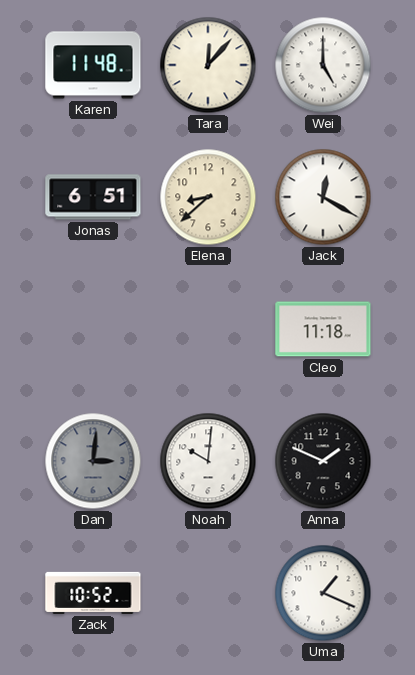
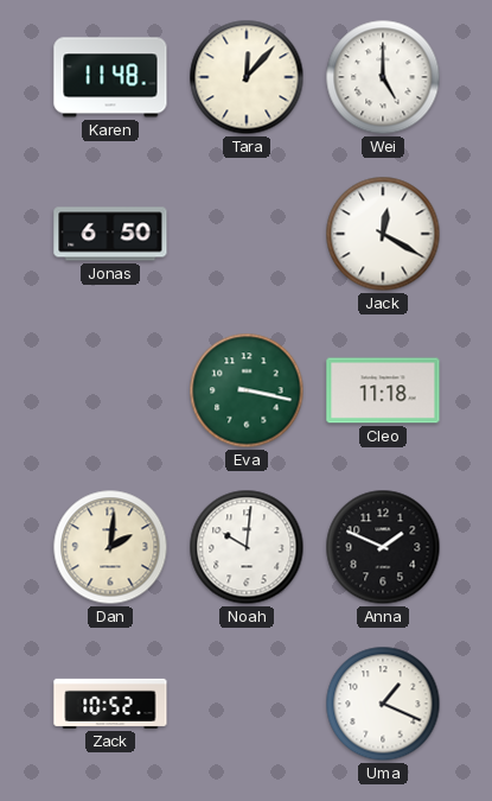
Jonas: 6:51 -> 6:50 (110, 234)
Elena: 8:38 -> none (208, 197)
Eva: none -> 3:17 (247, 390)
Dan: 3:01 -> 2:01 (110, 547)
Dan dial: grey -> cream (110, 547)
